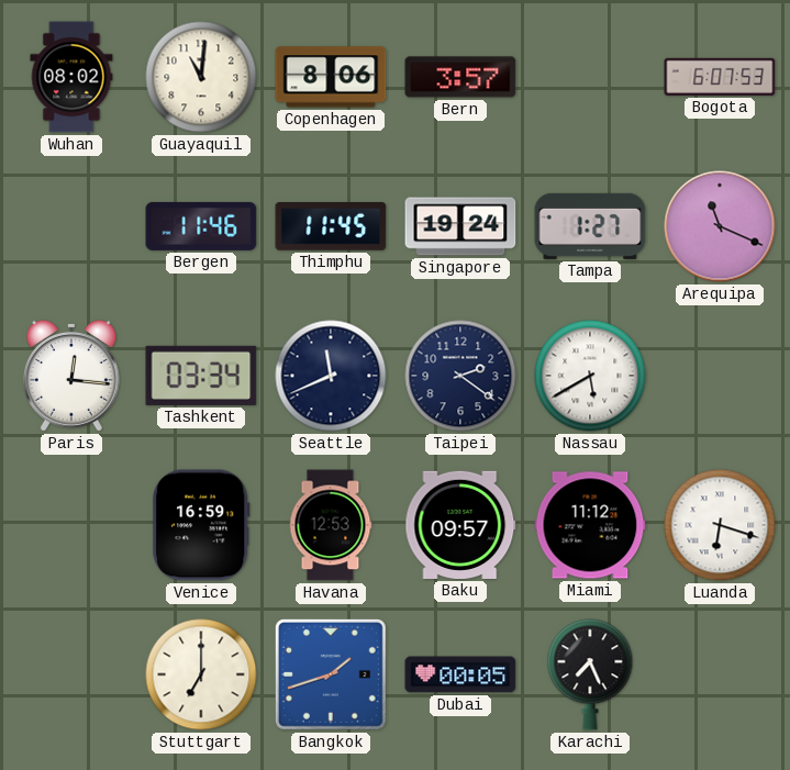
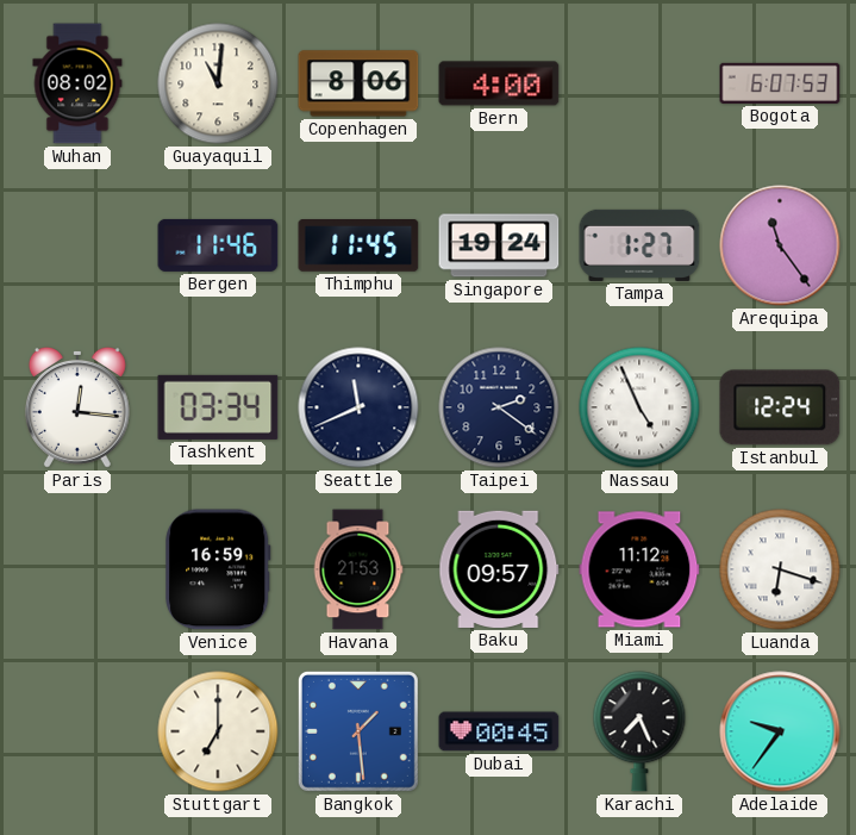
Bern: 3:57 -> 4:00 (499, 83)
Arequipa: 11:19 -> 11:24 (780, 245)
Nassau: 5:40 -> 4:56 (639, 407)
Istanbul: none -> 12:24 (780, 407)
Havana: 12:53 -> 21:53 (358, 569)
Bangkok: 1:42 -> 1:29 (358, 731)
Dubai: 00:05 -> 00:45 (499, 731)
Adelaide: none -> 9:36 (780, 731)
